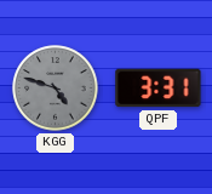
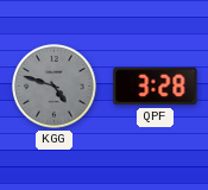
QPF: 3:31 -> 3:28 (156, 87)
